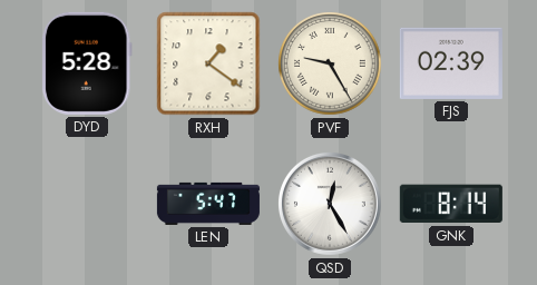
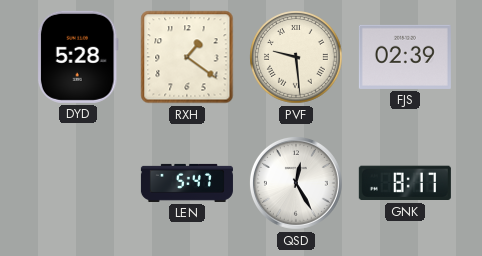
PVF: 9:25 -> 9:29 (296, 57)
GNK: 8:14 -> 8:17 (405, 183)
